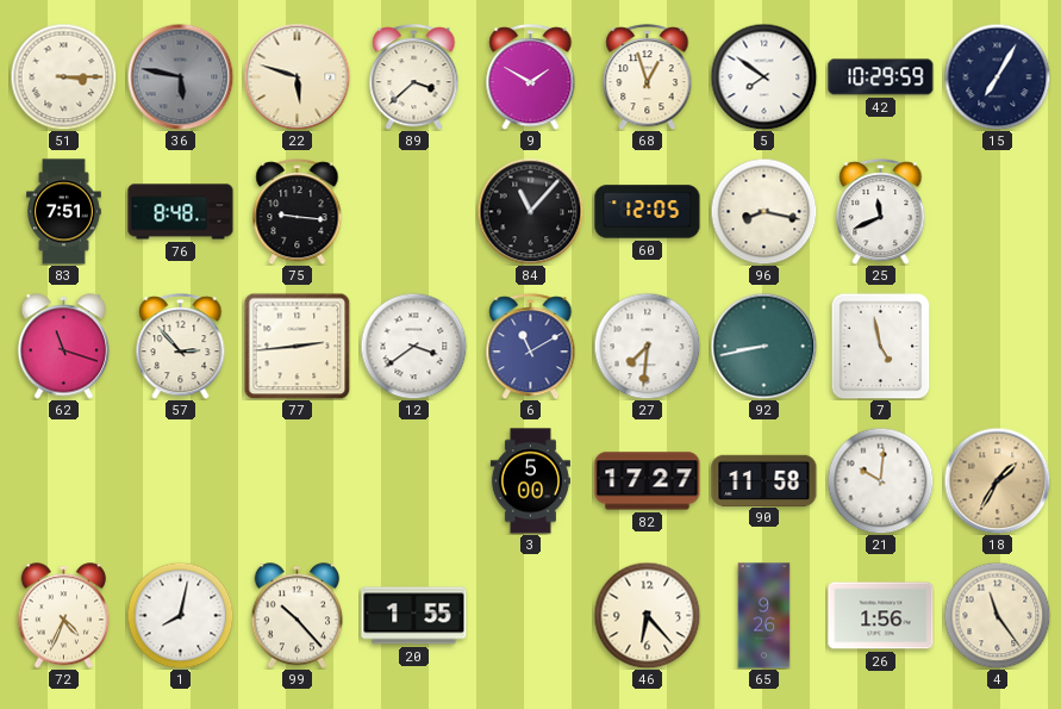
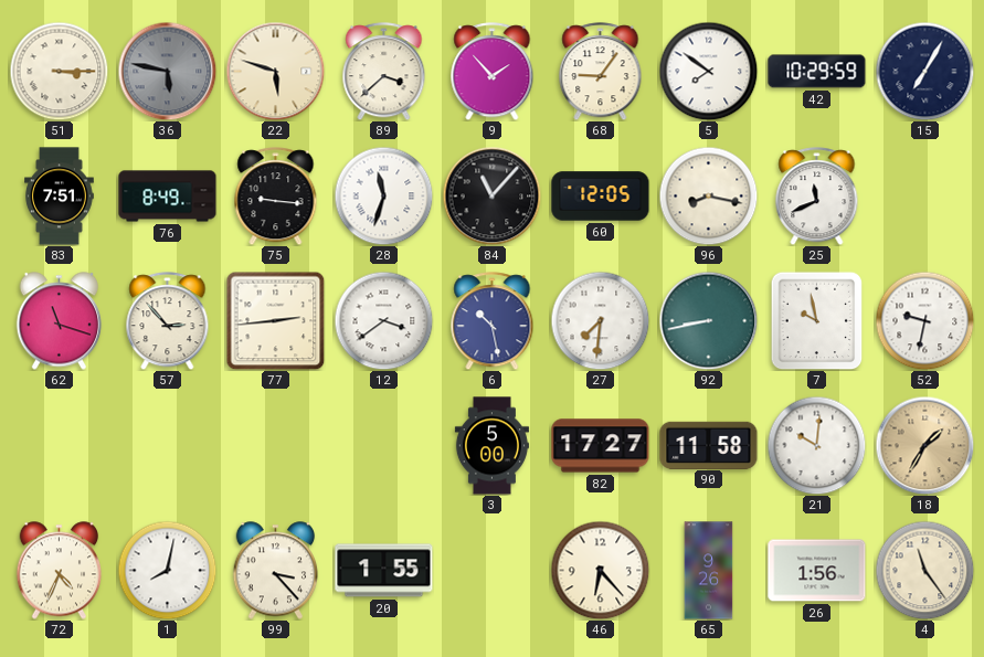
9: 1:50 -> 1:53 (493, 72)
68: 12:57 -> 9:06 (601, 72)
76: 8:48 -> 8:49 (168, 197)
28: none -> 11:33 (383, 195)
6: 11:10 -> 10:28 (493, 321)
7: 4:58 -> 9:58 (817, 320)
52: none -> 9:32 (924, 320)
99: 10:23 -> 3:23 (276, 571)
